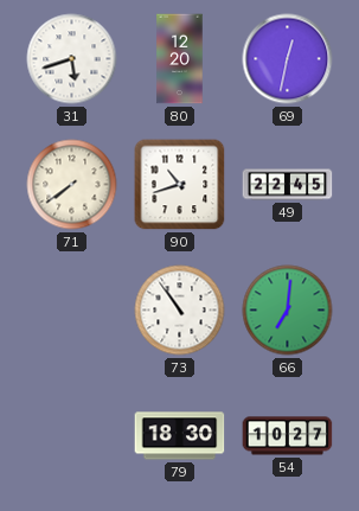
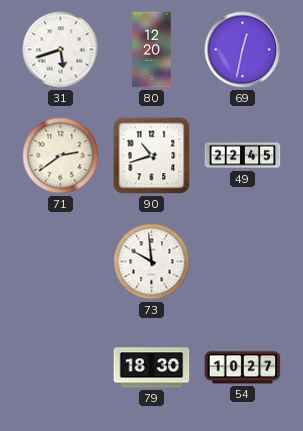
71: 7:39 -> 2:39 (61, 156)
73: 10:54 -> 9:59 (152, 262)
66: 7:01 -> none (288, 311)
